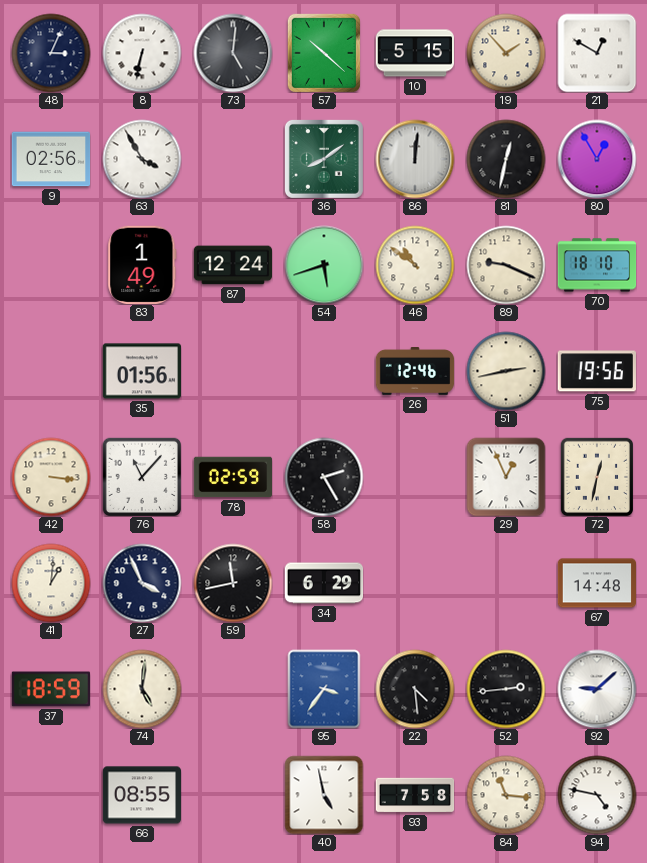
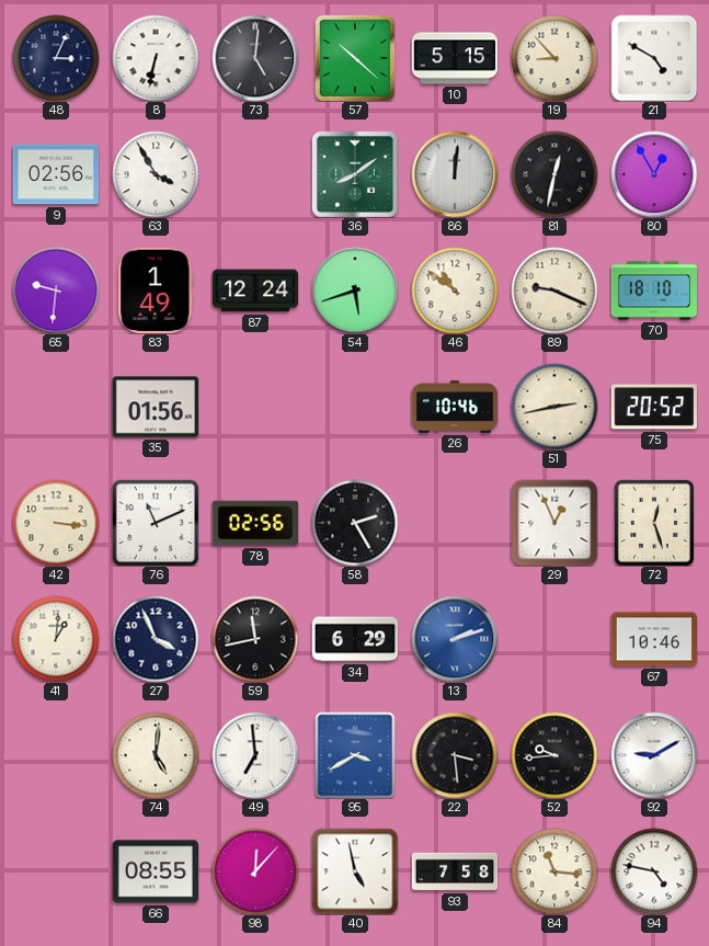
19: 1:53 -> 8:53 (554, 58)
21: 12:50 -> 4:50 (654, 58)
65: none -> 9:31 (56, 290)
26: 12:46 -> 10:46 (455, 408)
75: 19:56 -> 20:52 (654, 407)
76: 11:07 -> 11:11 (155, 522)
78: 02:59 -> 02:56 (254, 523)
72: 12:32 -> 12:27 (653, 522)
13: none -> 2:12 (455, 639)
67: 14:48 -> 10:46 (653, 639)
37: 18:59 -> none (50, 689)
49: none -> 6:59 (255, 755)
95: 3:36 -> 3:40 (355, 755)
22: 4:29 -> 3:29 (455, 755)
52: 2:44 -> 9:44 (554, 755)
92: 9:08 -> 9:10 (654, 755)
98: none -> 12:07 (255, 871)
